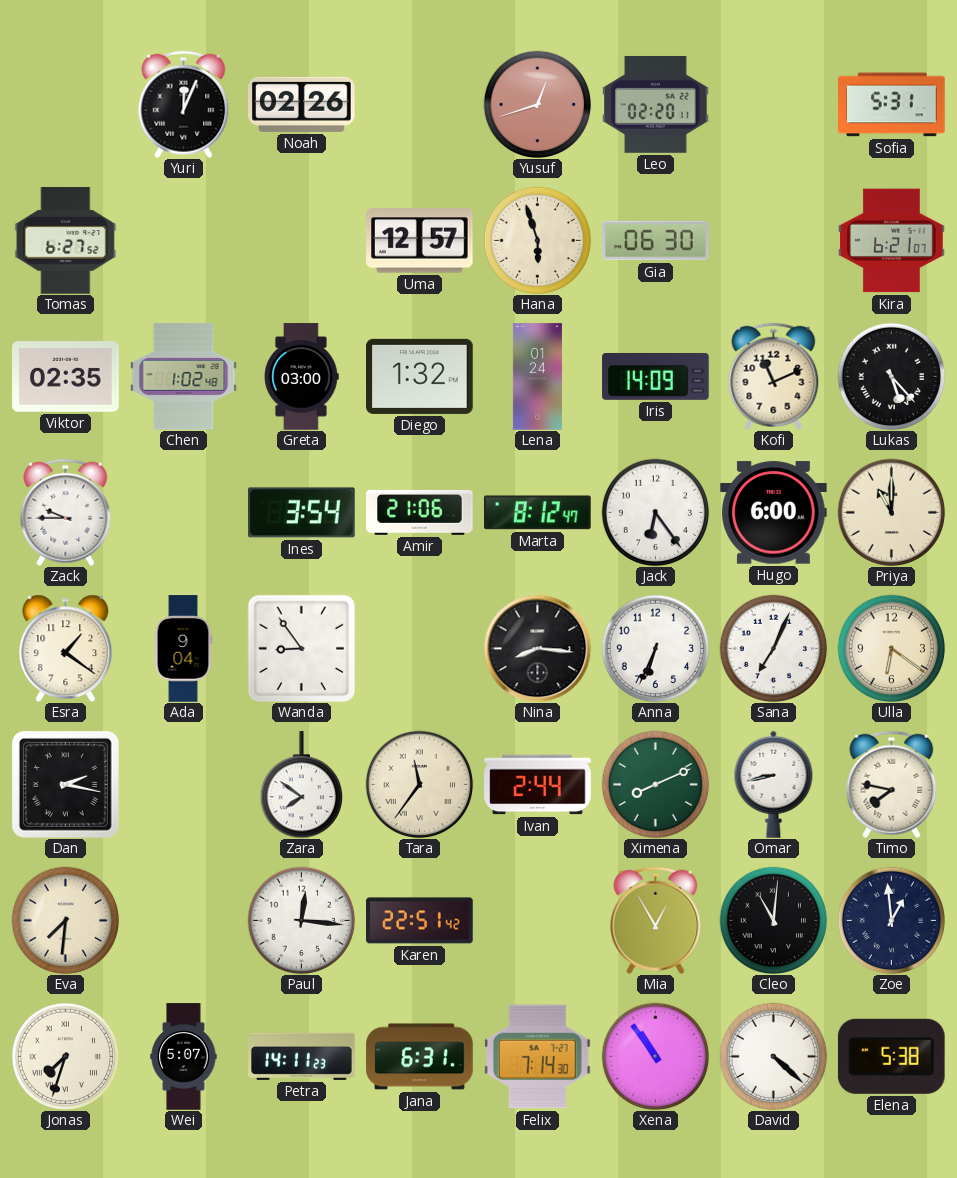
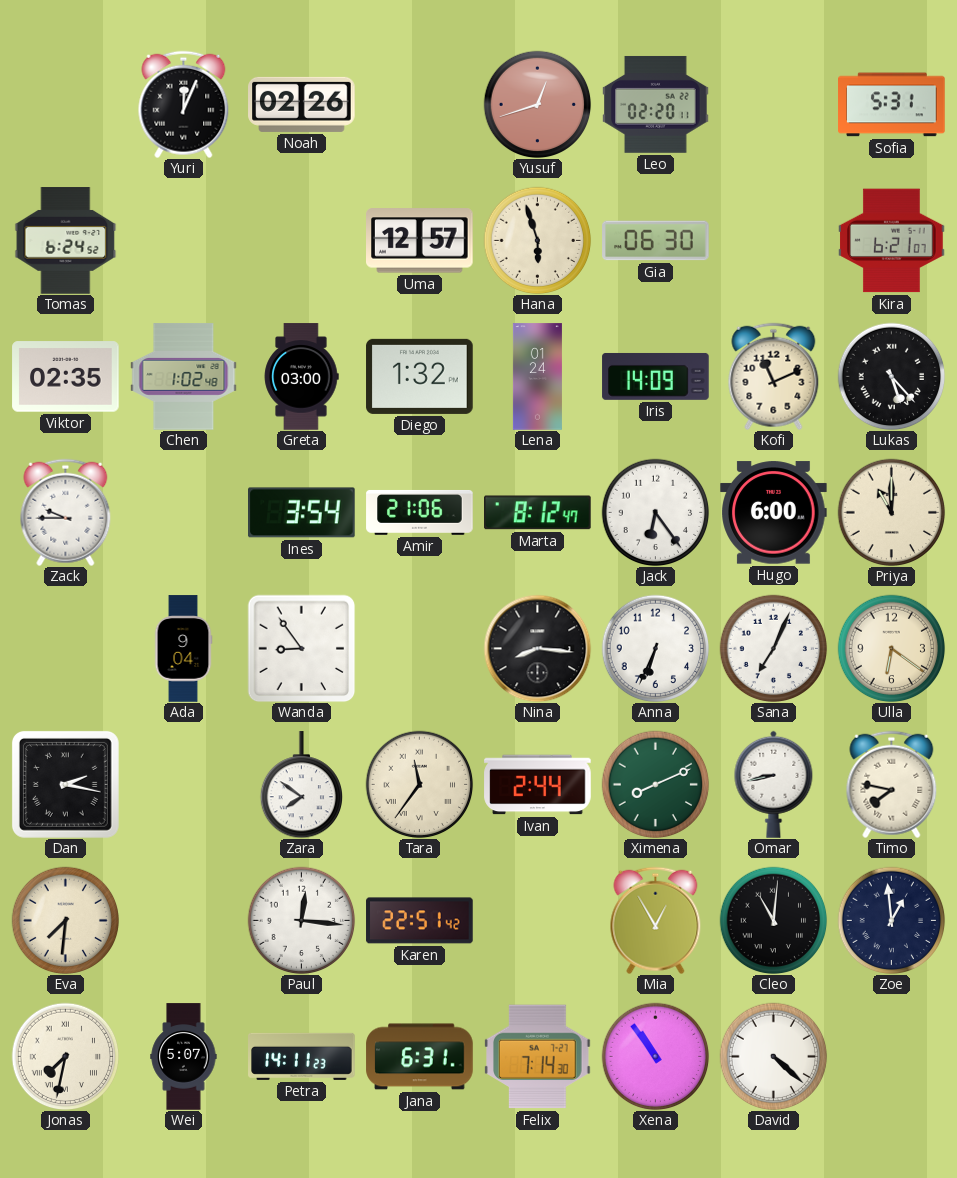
Tomas: 6:27 -> 6:24 (66, 241)
Esra: 1:21 -> none (66, 648)
Jonas: 7:33 -> 7:32 (65, 1056)
Elena: 5:38 -> none (891, 1056)
